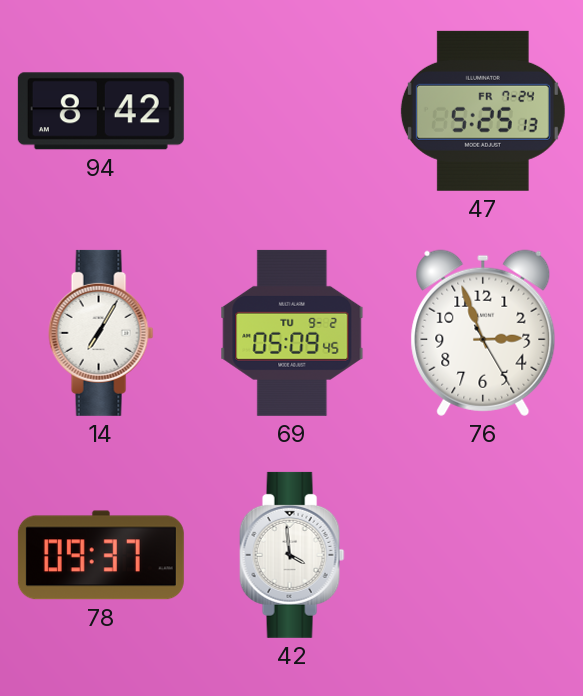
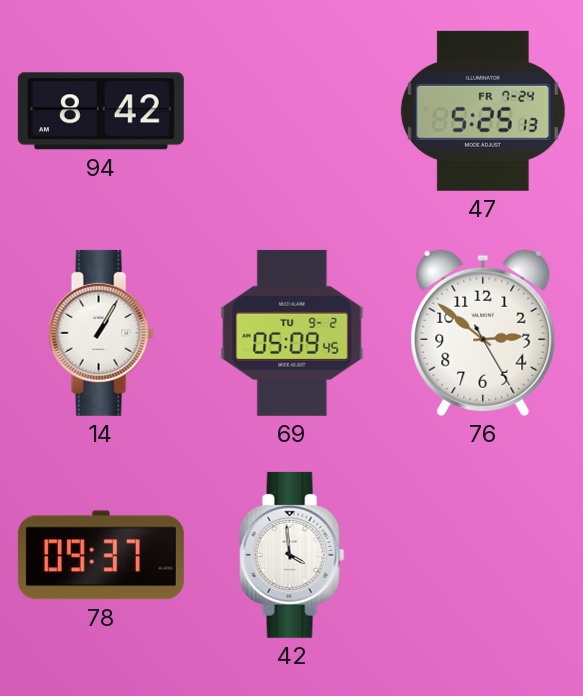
14: 7:05 -> 1:05 (101, 333)
76: 2:56 -> 2:51 (483, 333)
